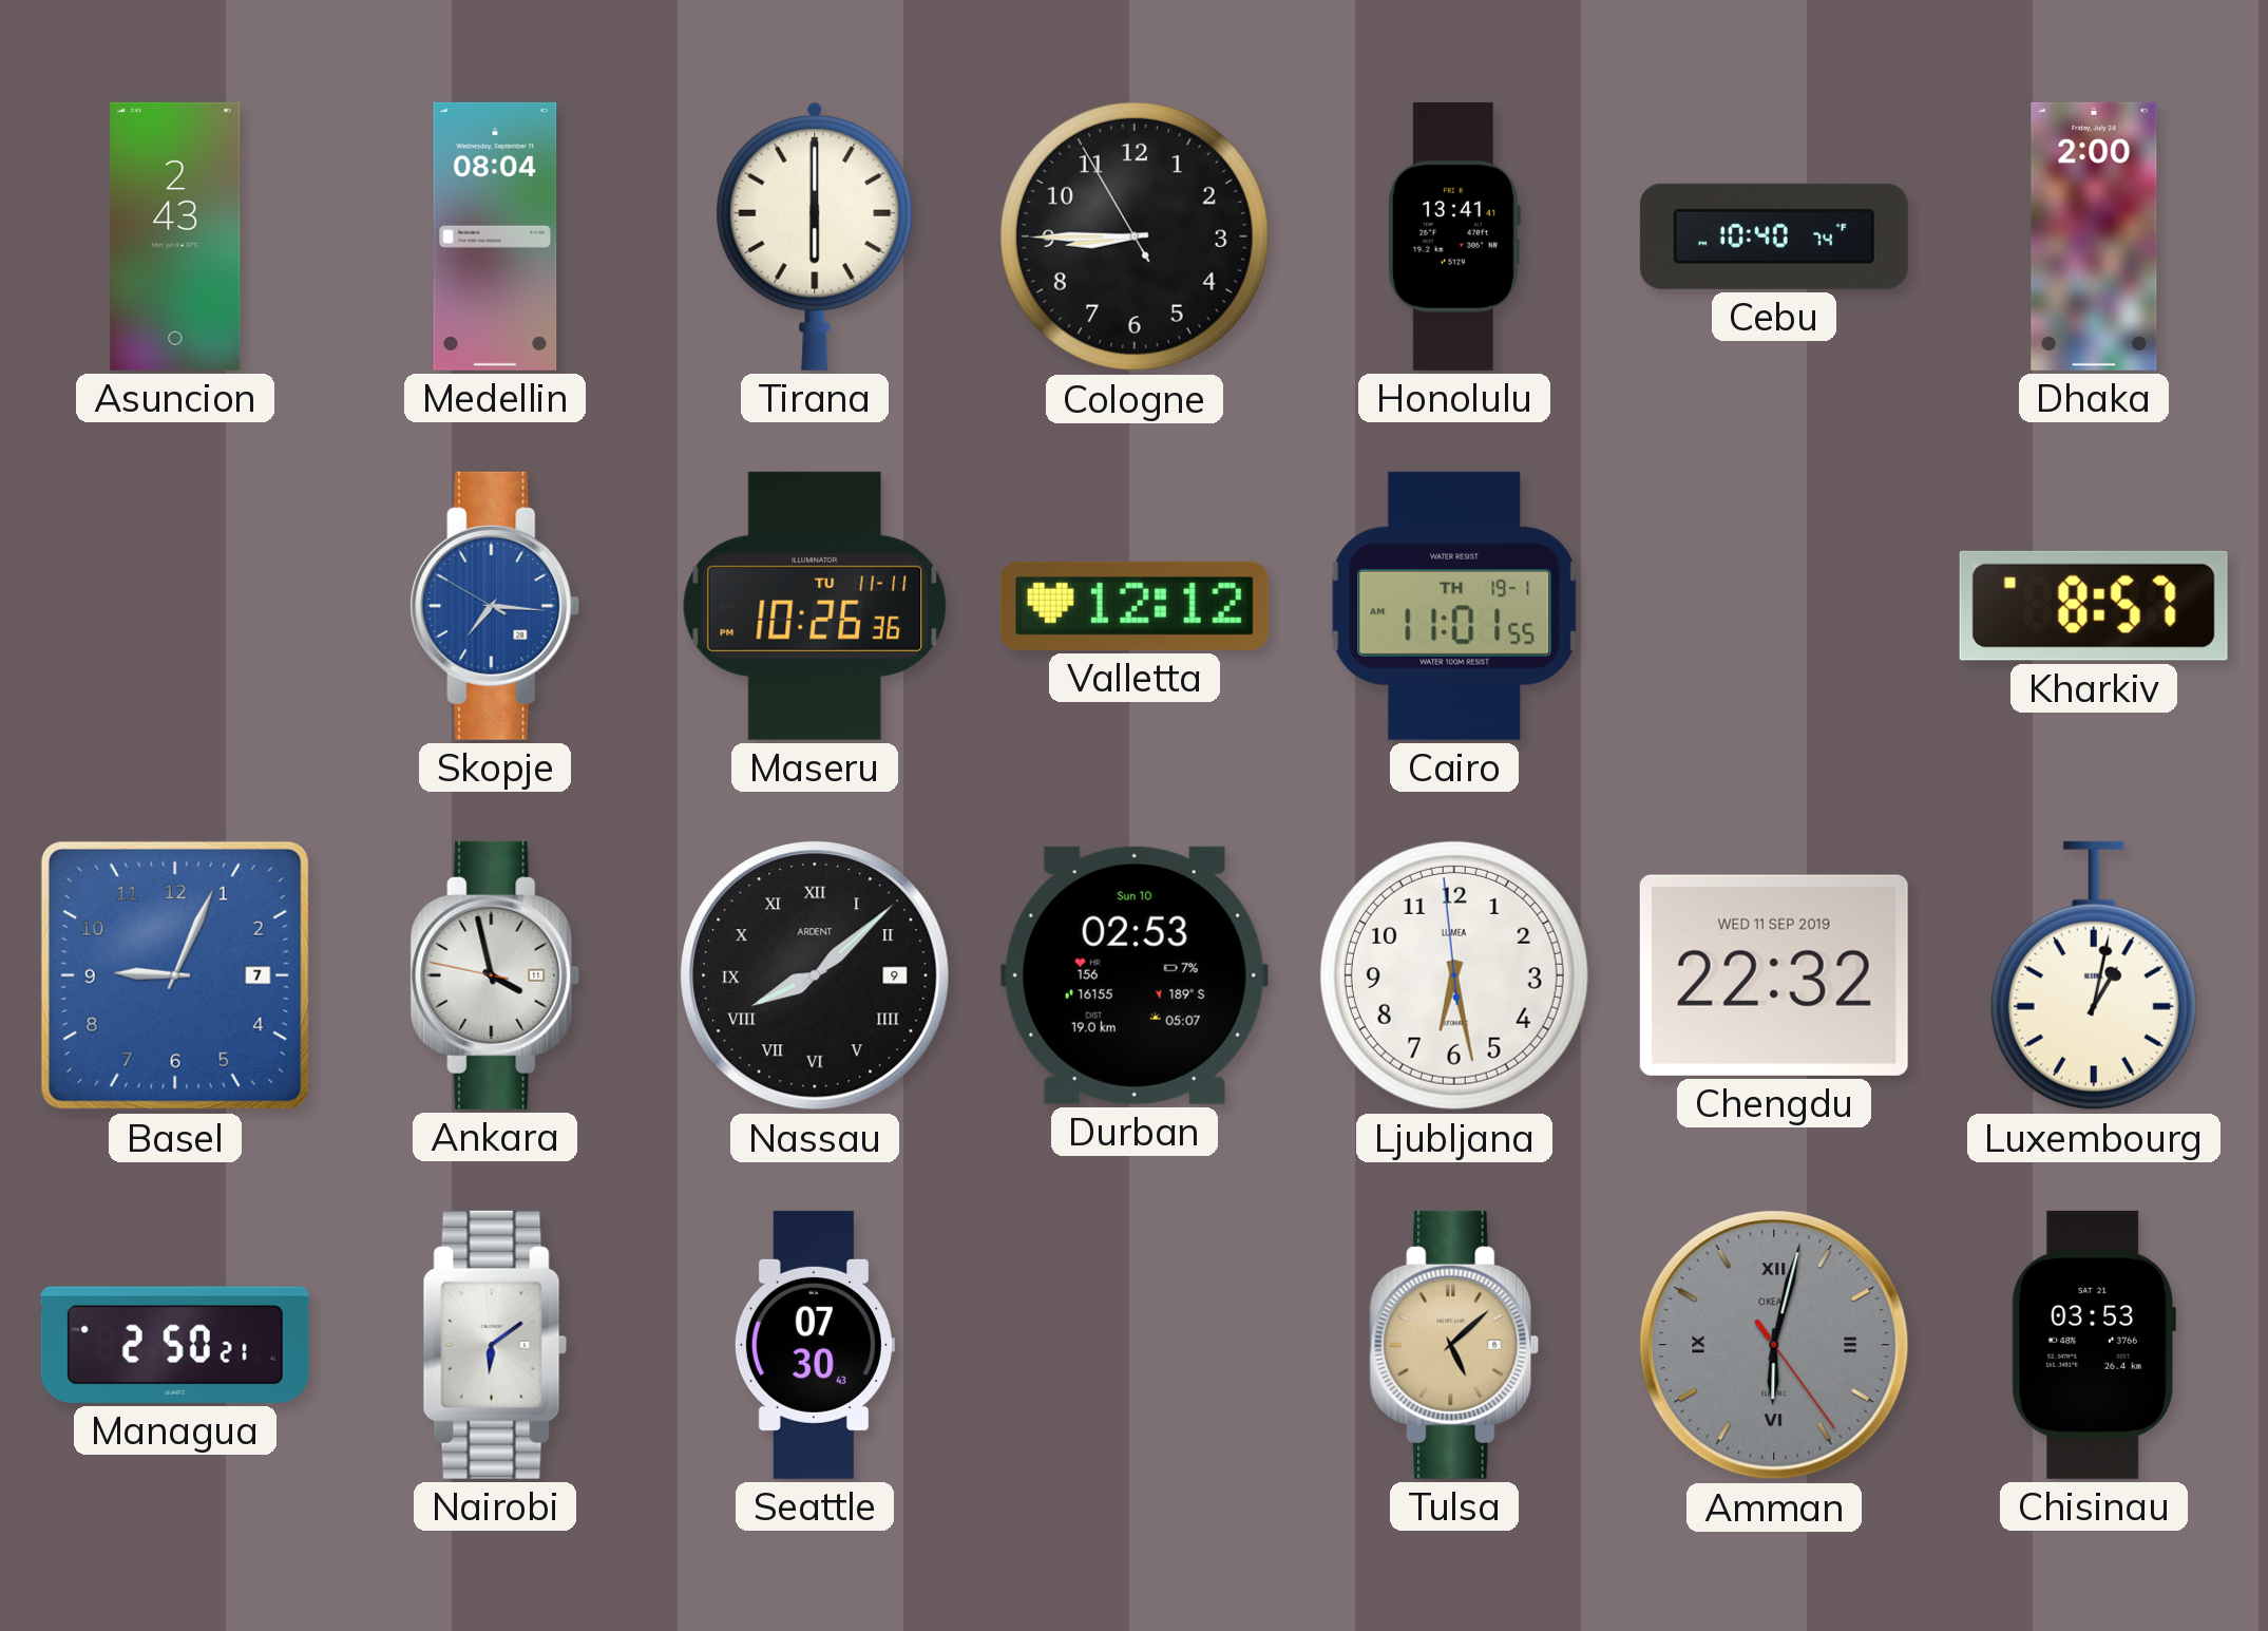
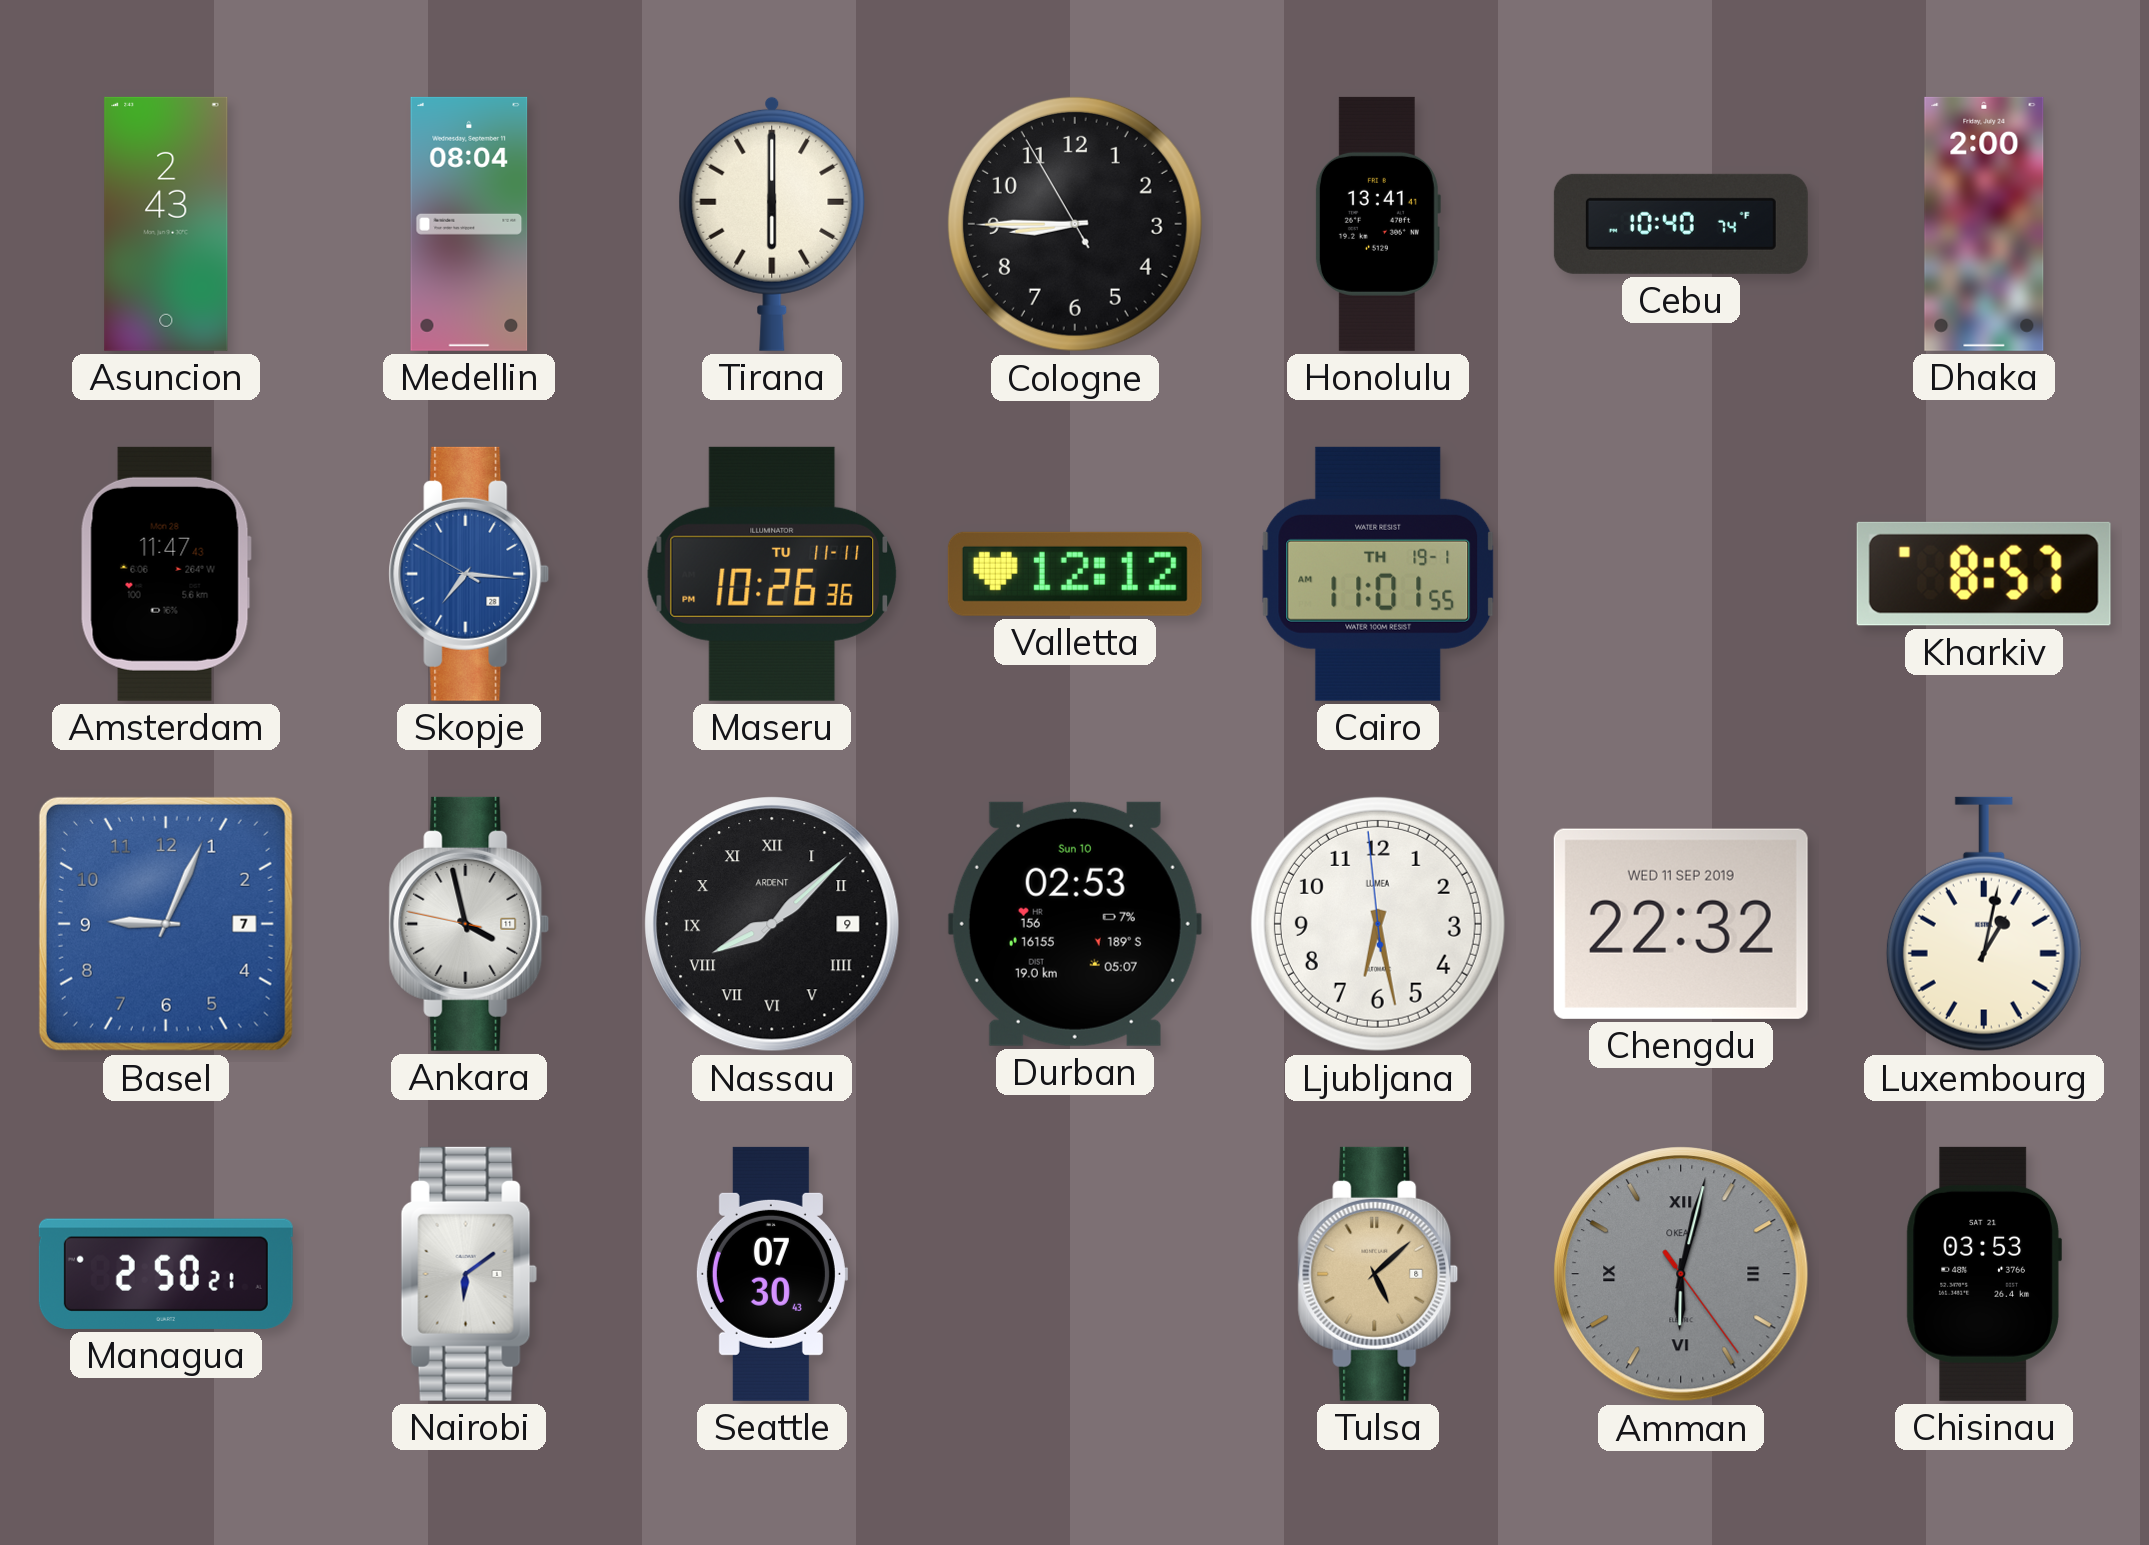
Amsterdam: none -> 11:47 (166, 574)
